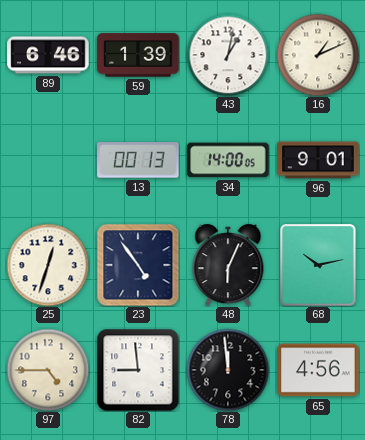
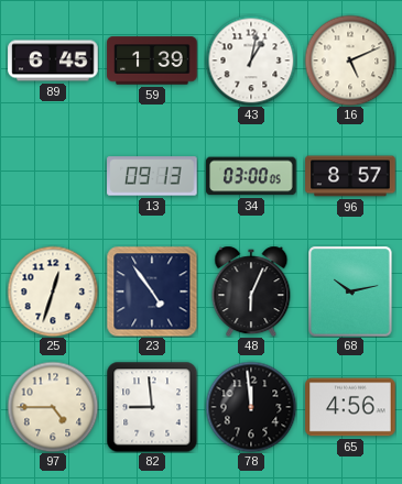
89: 6:46 -> 6:45 (53, 61)
16: 1:11 -> 5:11 (350, 61)
13: 00:13 -> 09:13 (152, 176)
34: 14:00 -> 03:00 (251, 176)
96: 9:01 -> 8:57 (350, 176)
